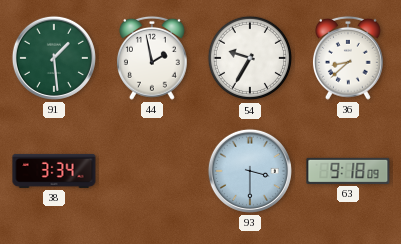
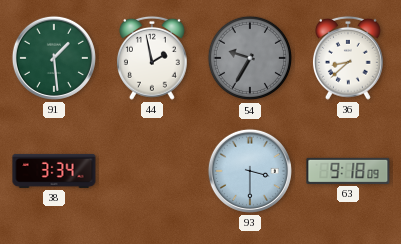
54 dial: white -> grey (250, 58)
